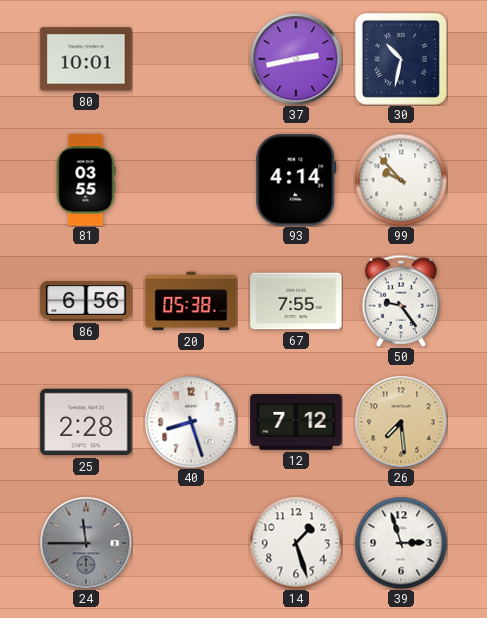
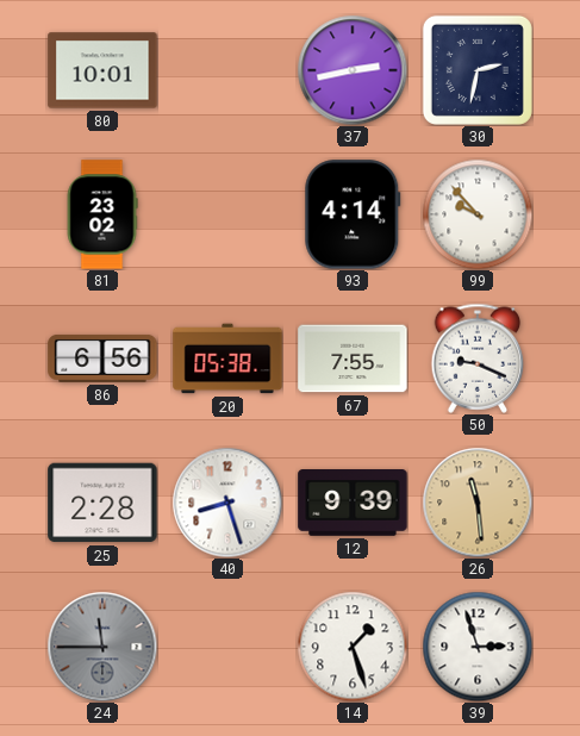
30: 10:32 -> 2:32 (478, 70)
81: 03:55 -> 23:02 (102, 214)
50: 9:24 -> 9:19 (478, 358)
12: 7:12 -> 9:39 (353, 504)
26: 7:29 -> 11:29 (478, 503)
